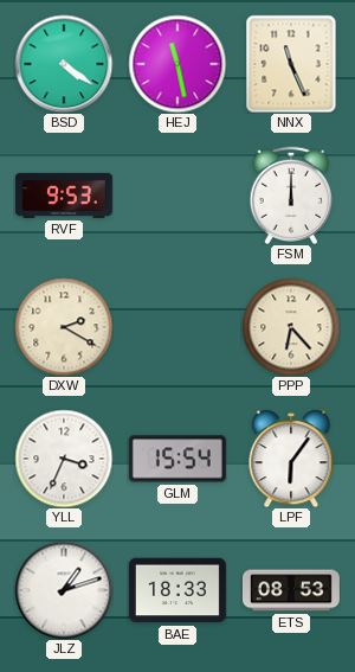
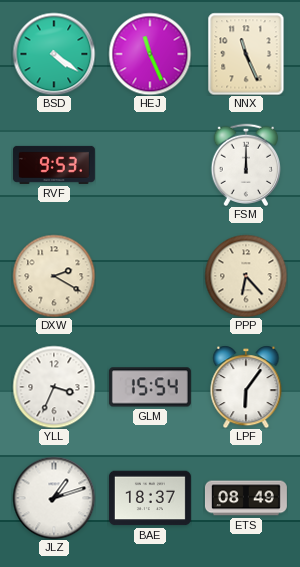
HEJ: 11:28 -> 11:26 (150, 54)
BAE: 18:33 -> 18:37 (150, 498)
ETS: 08:53 -> 08:49 (246, 498)
